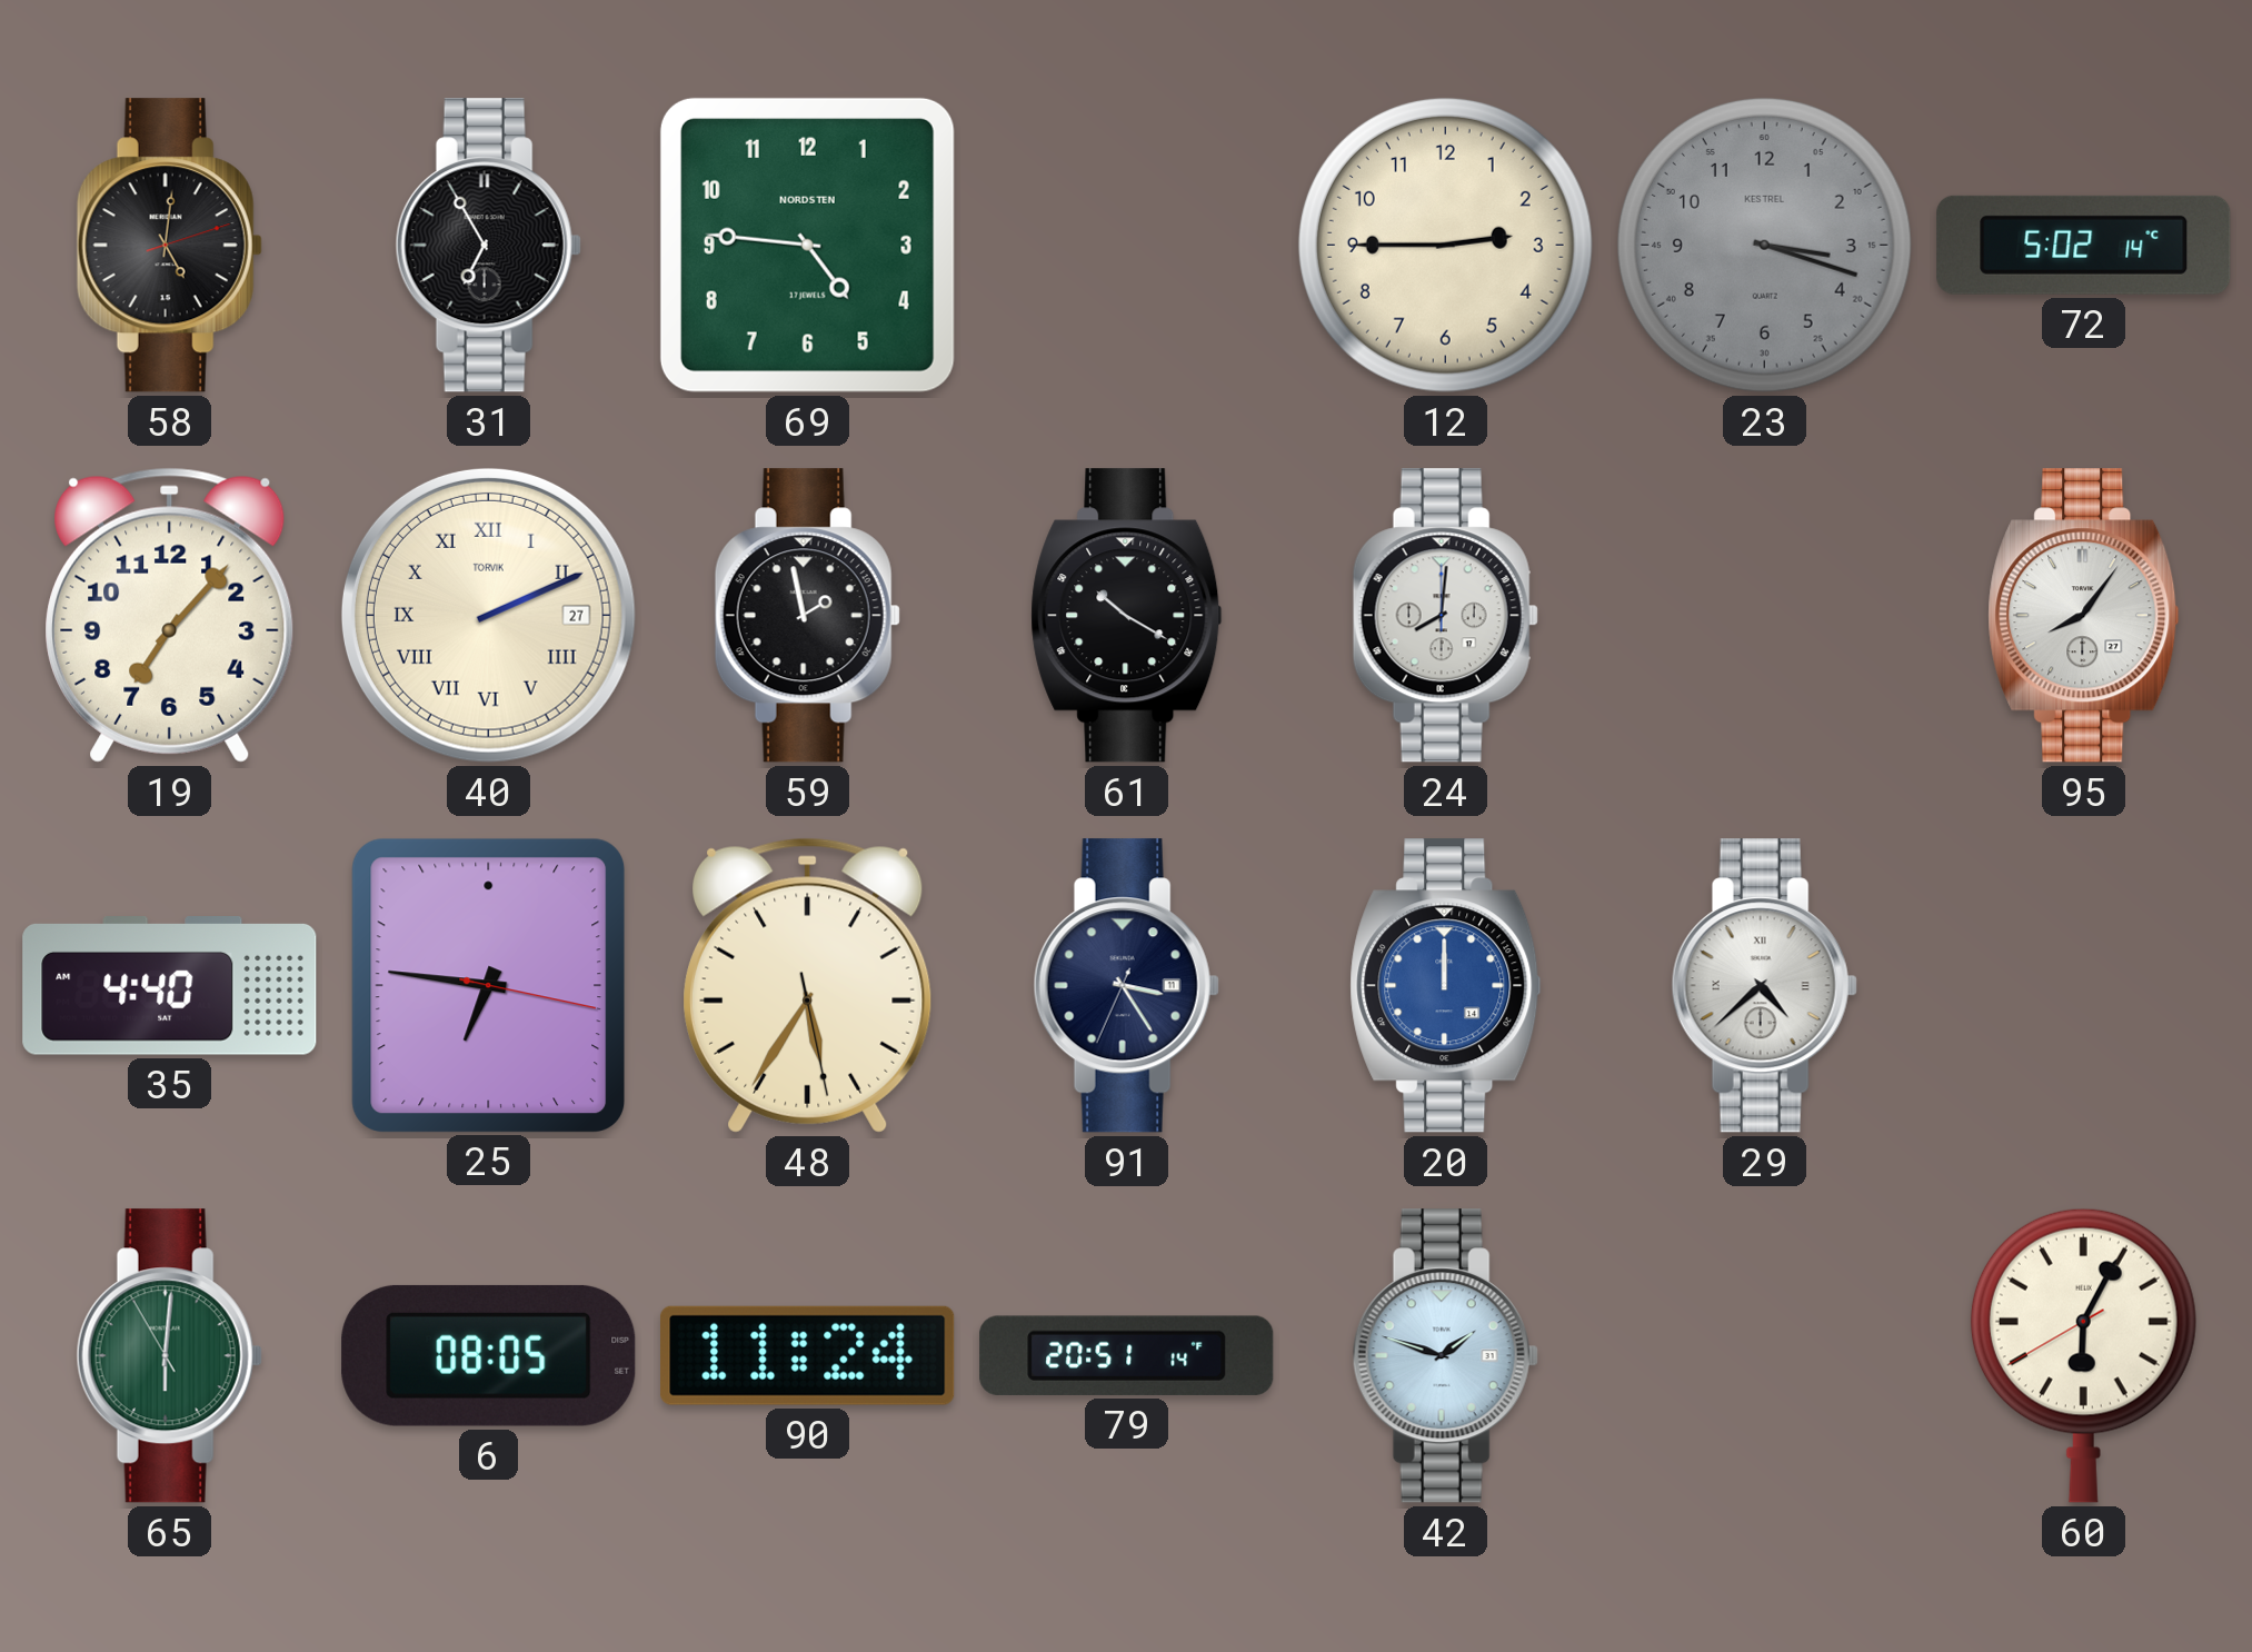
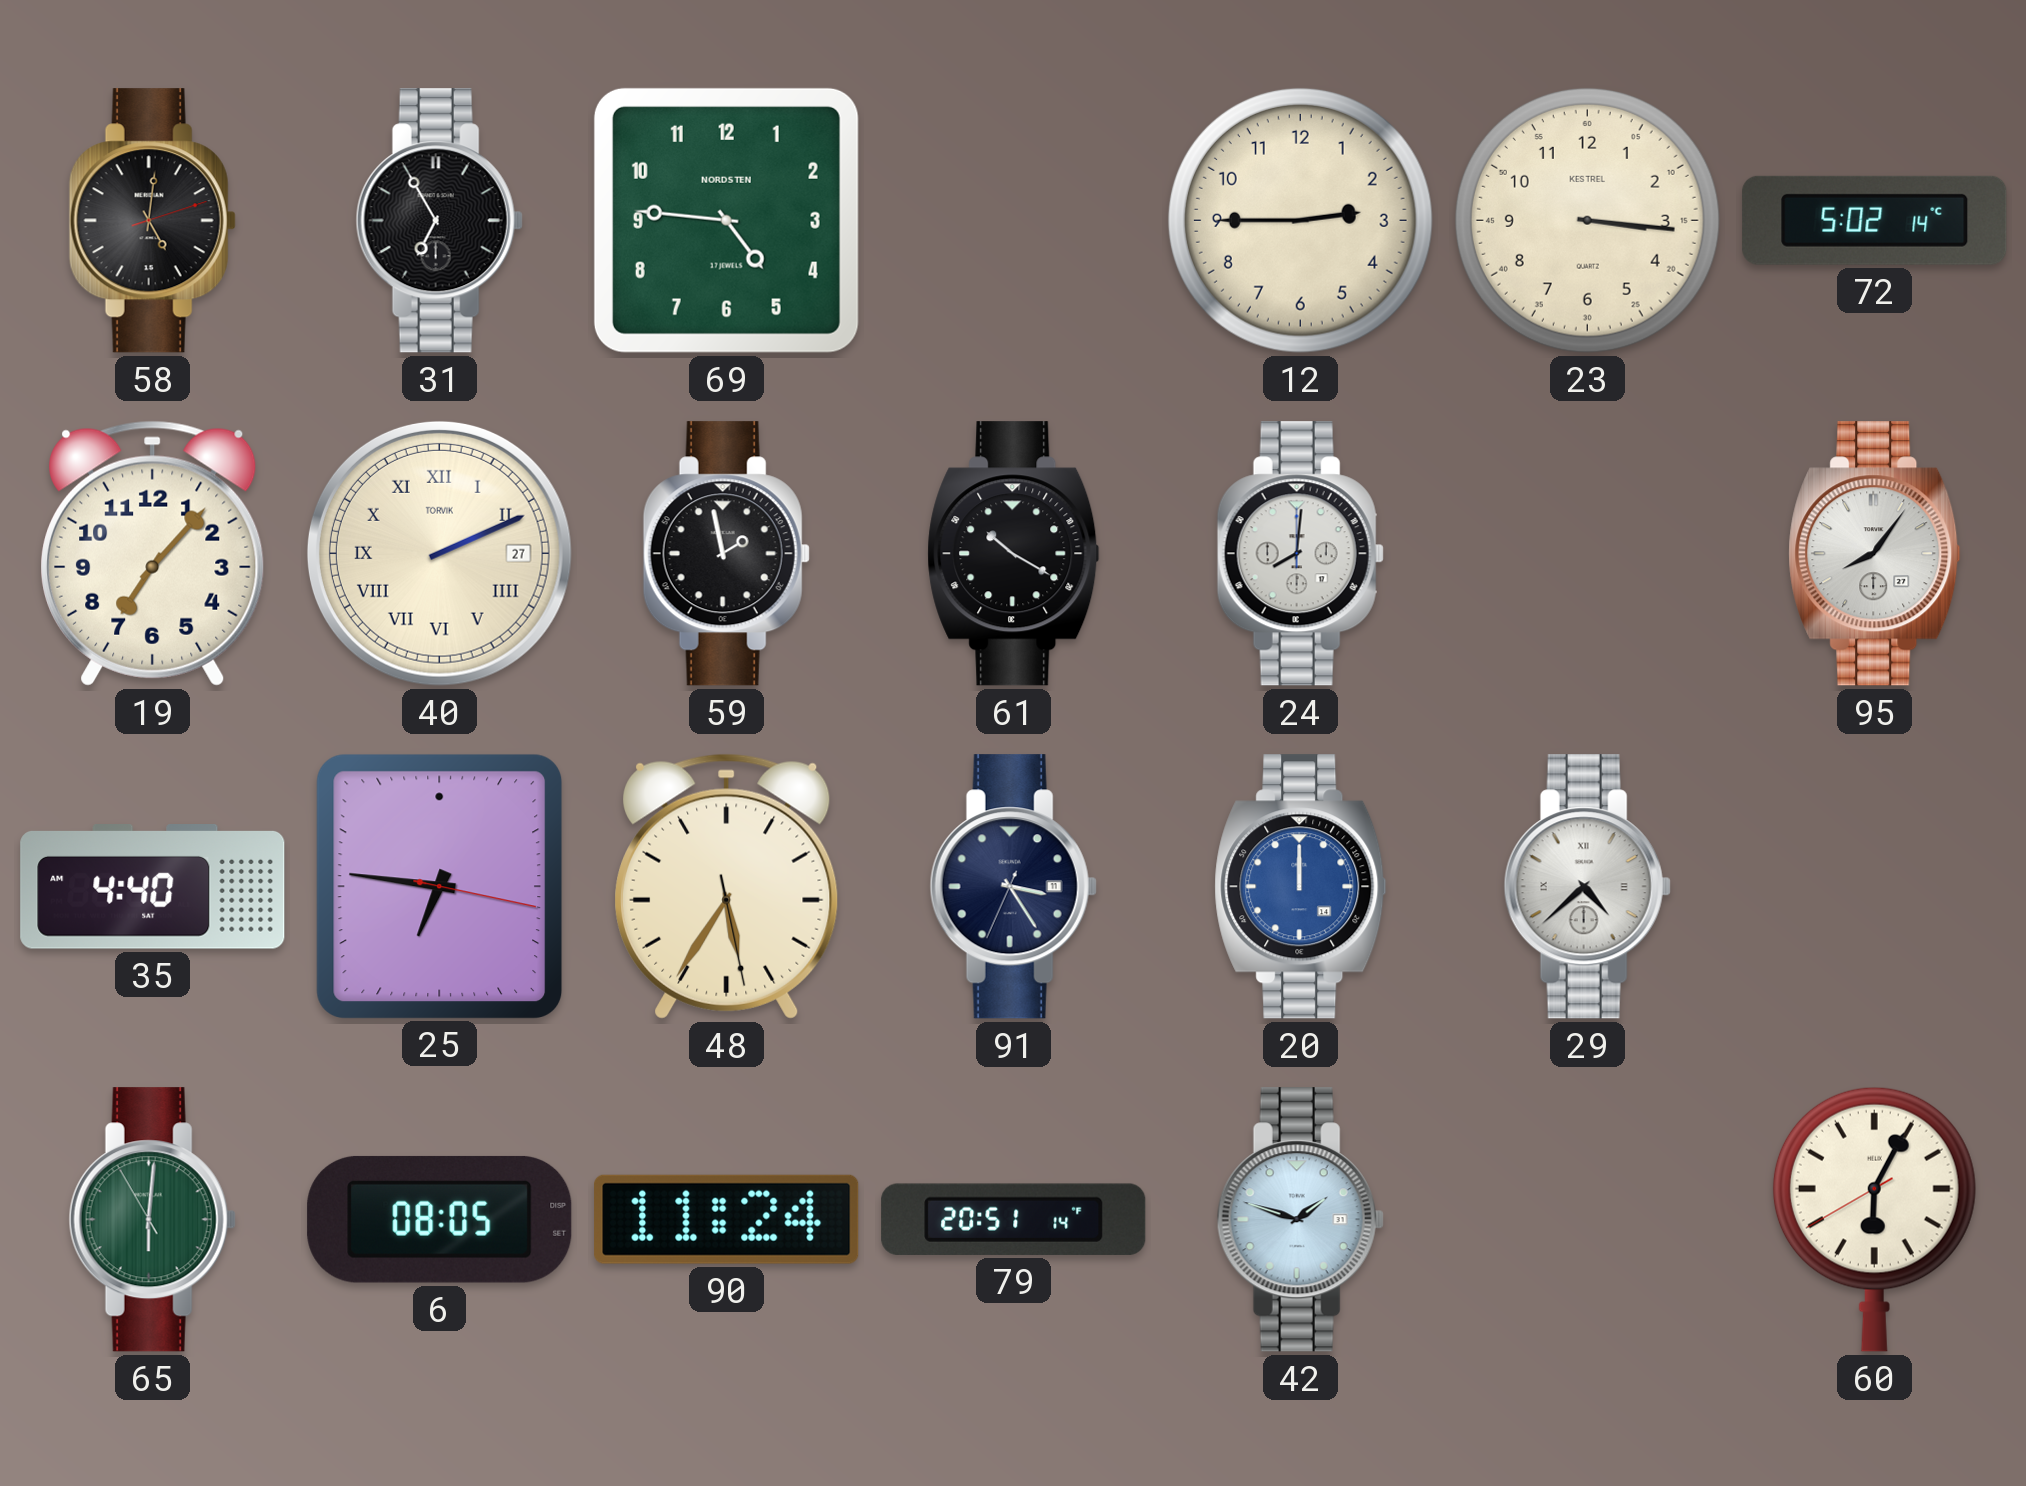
23: 3:18 -> 3:16 (1587, 220)
23 dial: grey -> cream (1587, 220)
